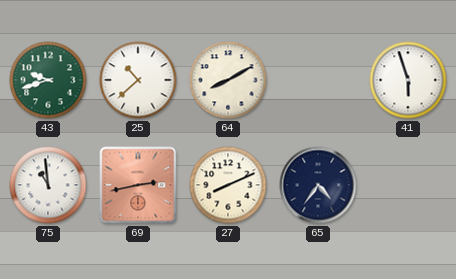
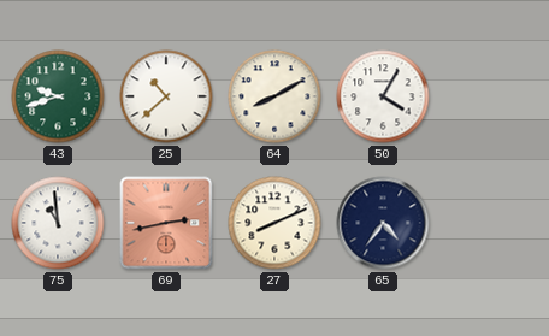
50: none -> 4:05 (383, 96)
41: 5:57 -> none (408, 80)
